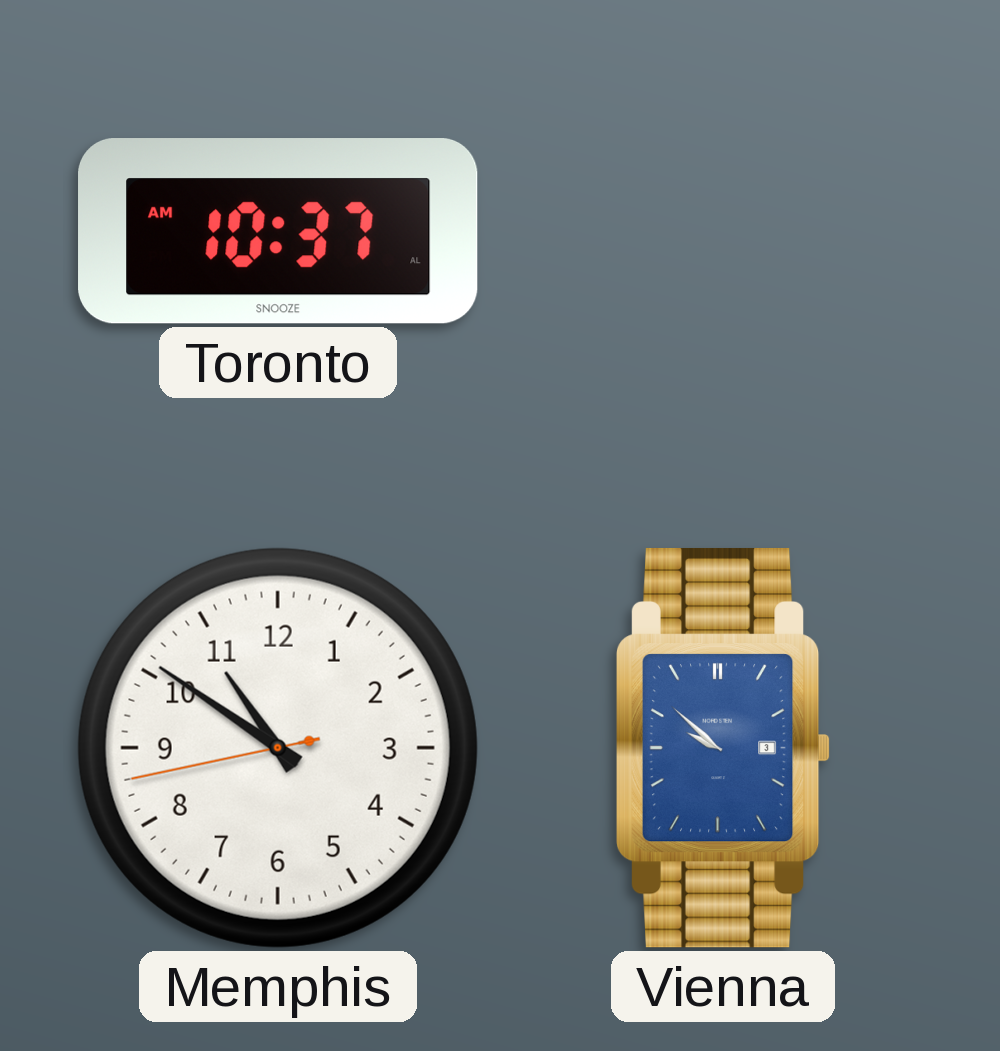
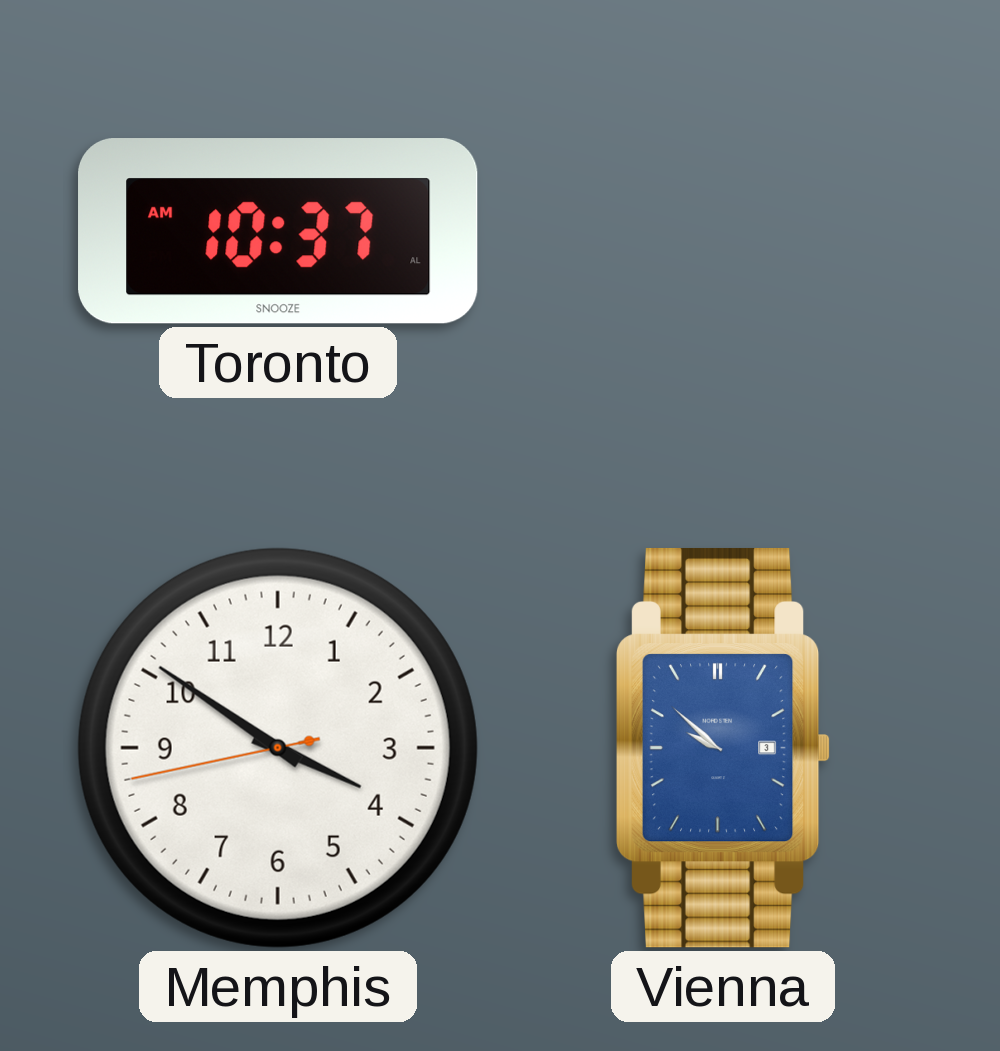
Memphis: 10:50 -> 3:50 (278, 748)
